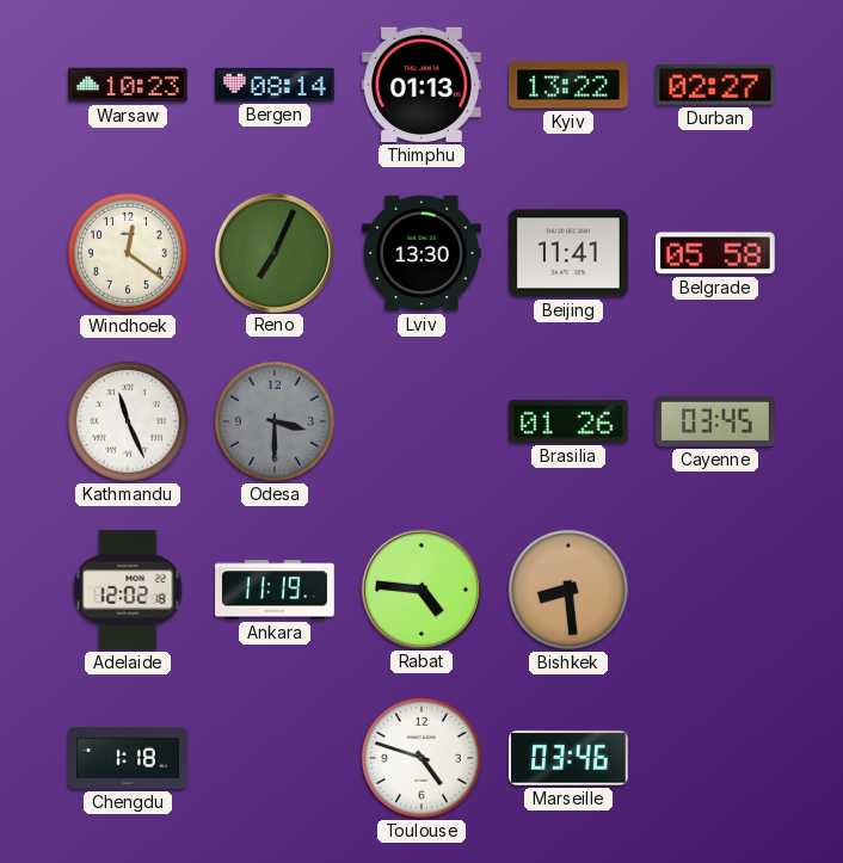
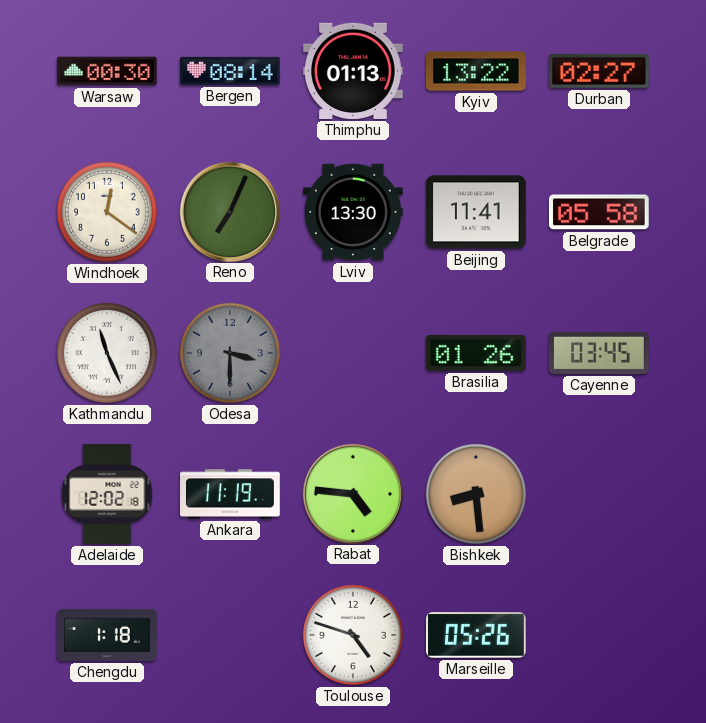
Warsaw: 10:23 -> 00:30 (108, 71)
Marseille: 03:46 -> 05:26 (477, 635)
